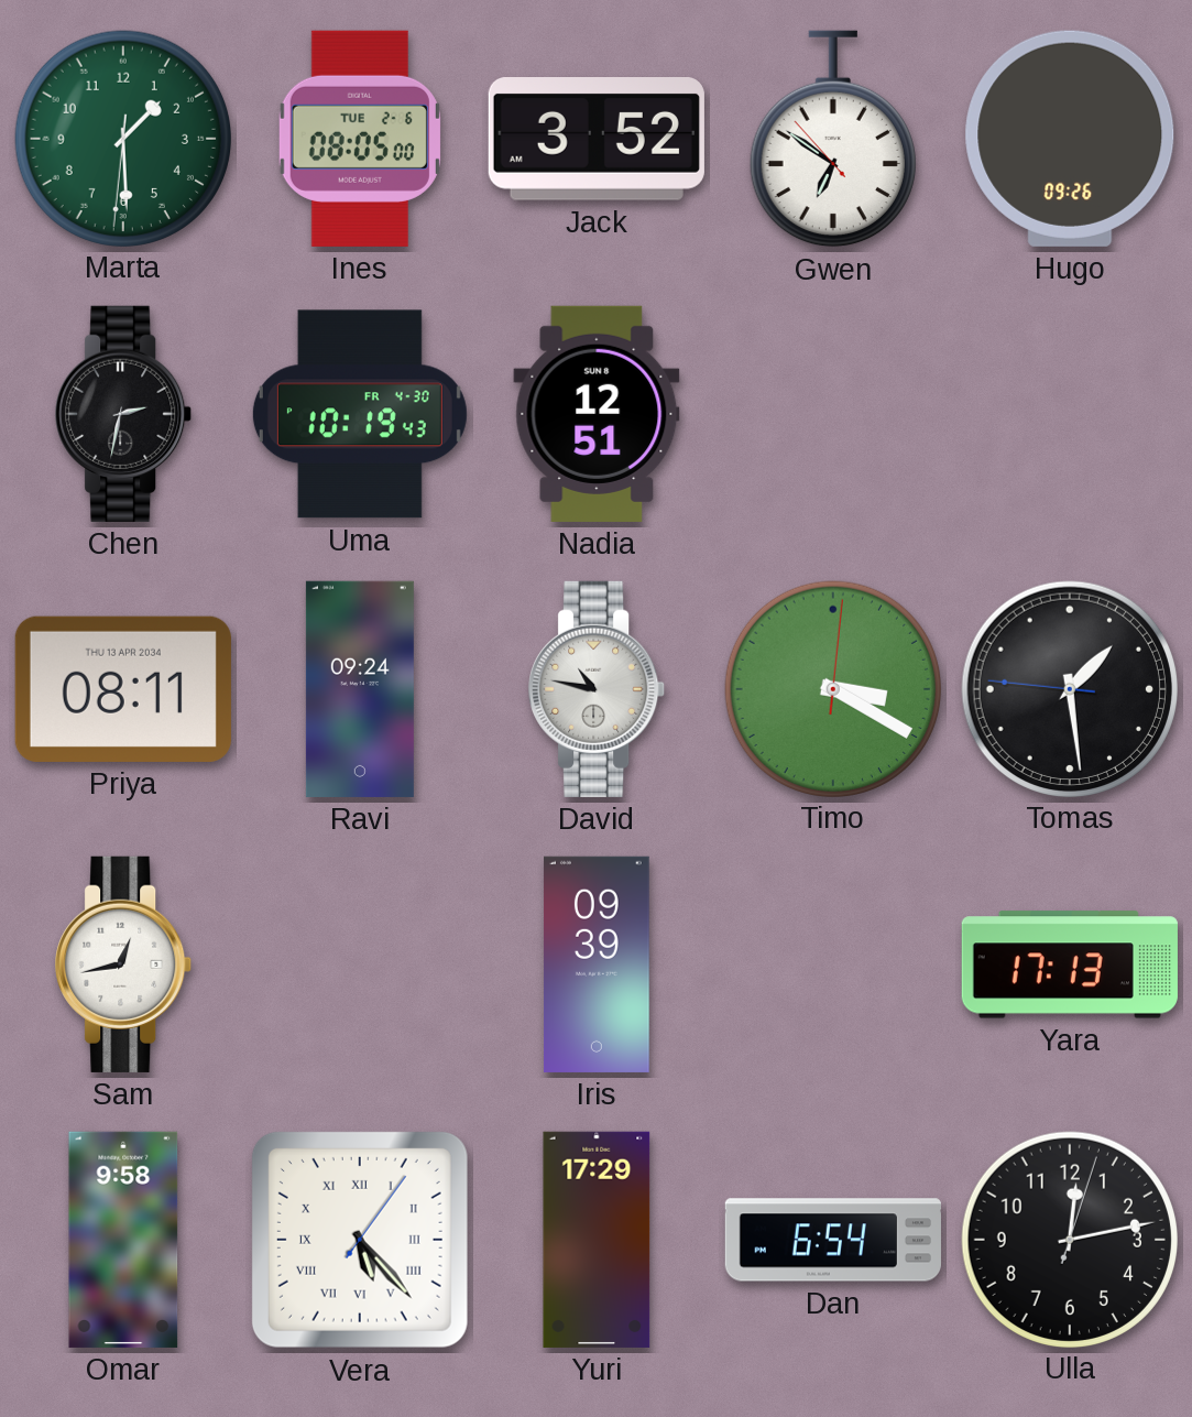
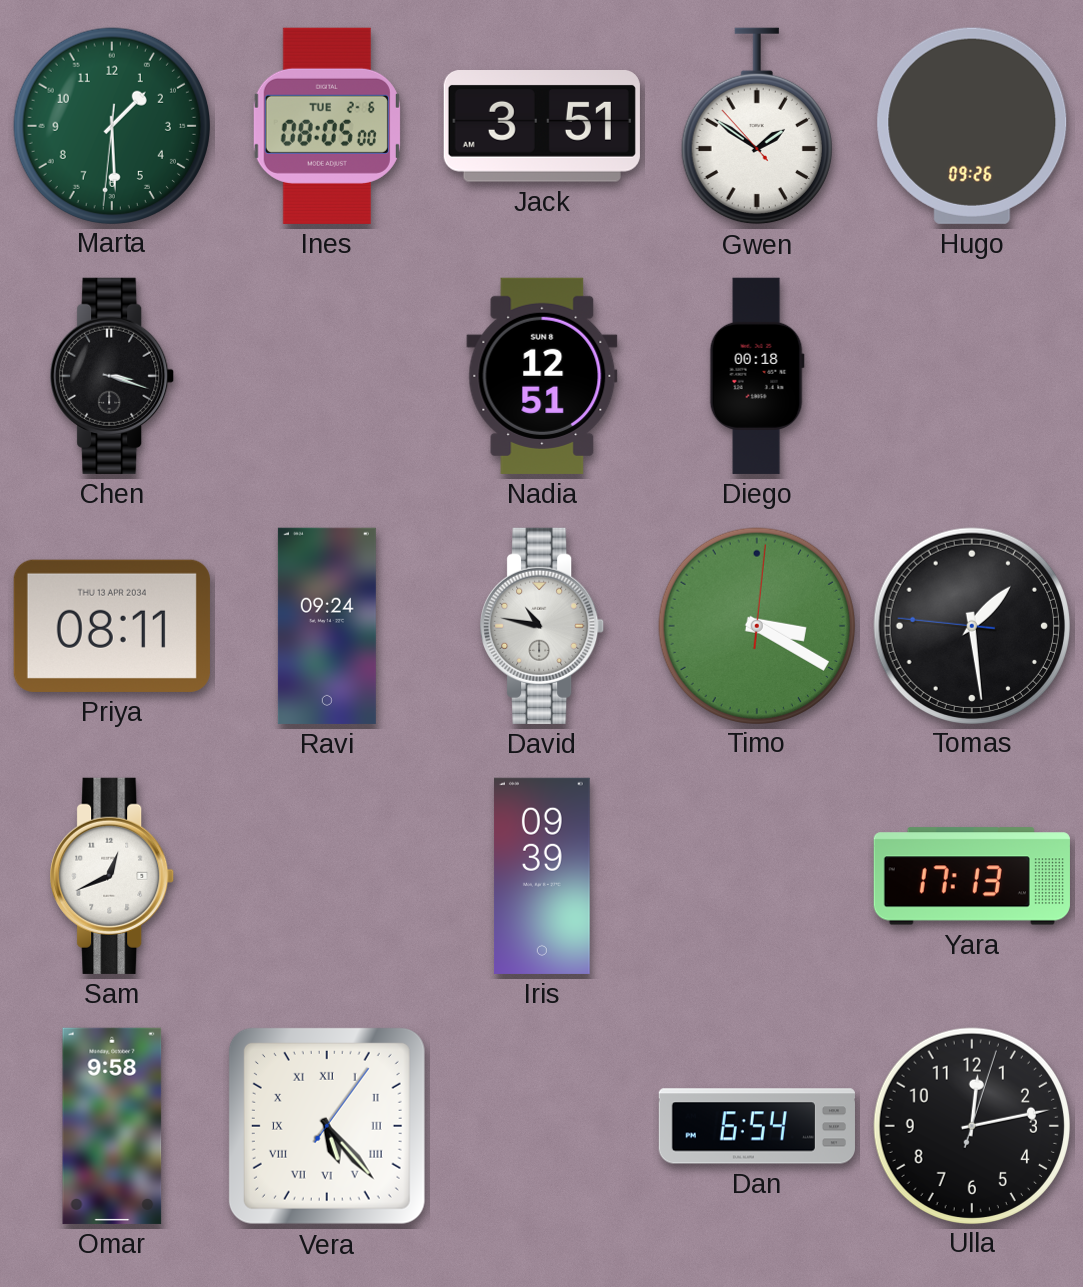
Jack: 3:52 -> 3:51 (542, 127)
Gwen: 6:50 -> 1:50 (757, 126)
Chen: 2:32 -> 3:18 (113, 376)
Uma: 10:19 -> none (360, 414)
Diego: none -> 00:18 (757, 376)
Sam: 12:43 -> 12:41 (113, 876)
Yuri: 17:29 -> none (597, 1240)
